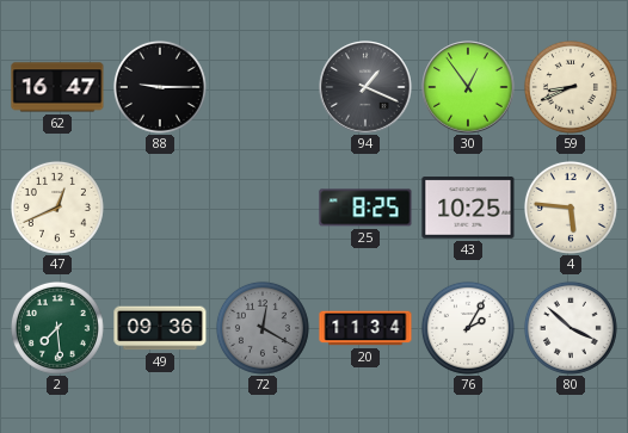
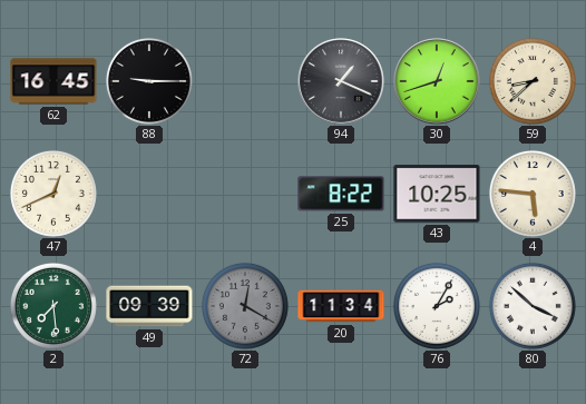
62: 16:47 -> 16:45 (53, 81)
30: 12:54 -> 12:42 (437, 81)
59: 8:41 -> 8:38 (533, 81)
25: 8:25 -> 8:22 (341, 194)
49: 09:36 -> 09:39 (149, 306)
